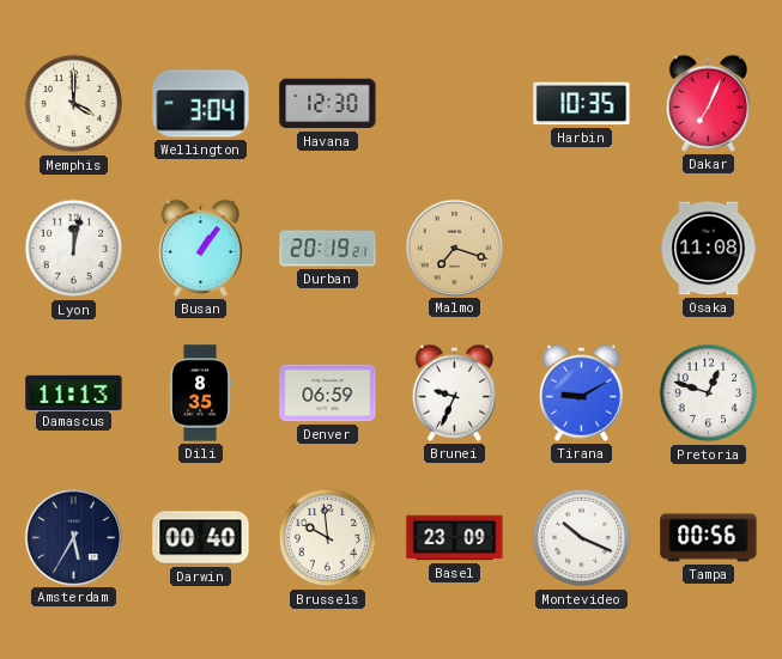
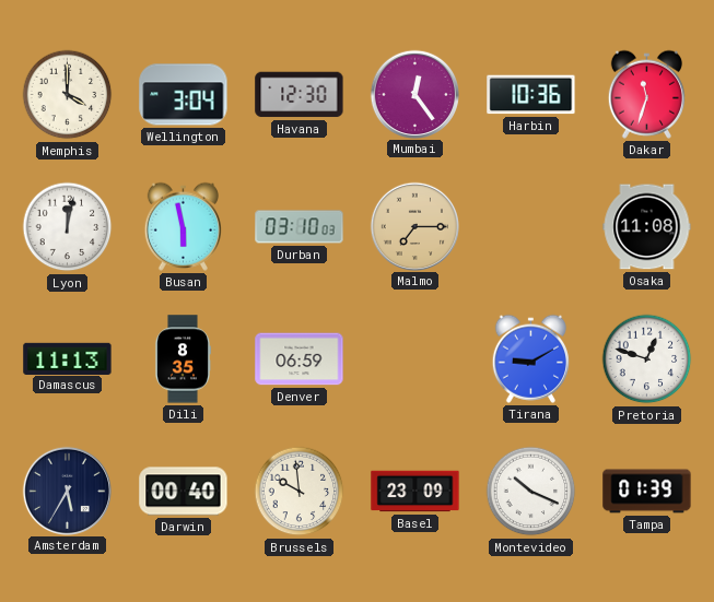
Mumbai: none -> 12:24 (414, 94)
Harbin: 10:35 -> 10:36 (531, 95)
Dakar: 7:04 -> 11:33 (646, 94)
Busan: 1:06 -> 5:58 (183, 226)
Durban: 20:19 -> 03:10 (300, 227)
Malmo: 7:18 -> 7:15 (414, 226)
Brunei: 9:34 -> none (454, 392)
Tampa: 00:56 -> 01:39 (647, 492)
